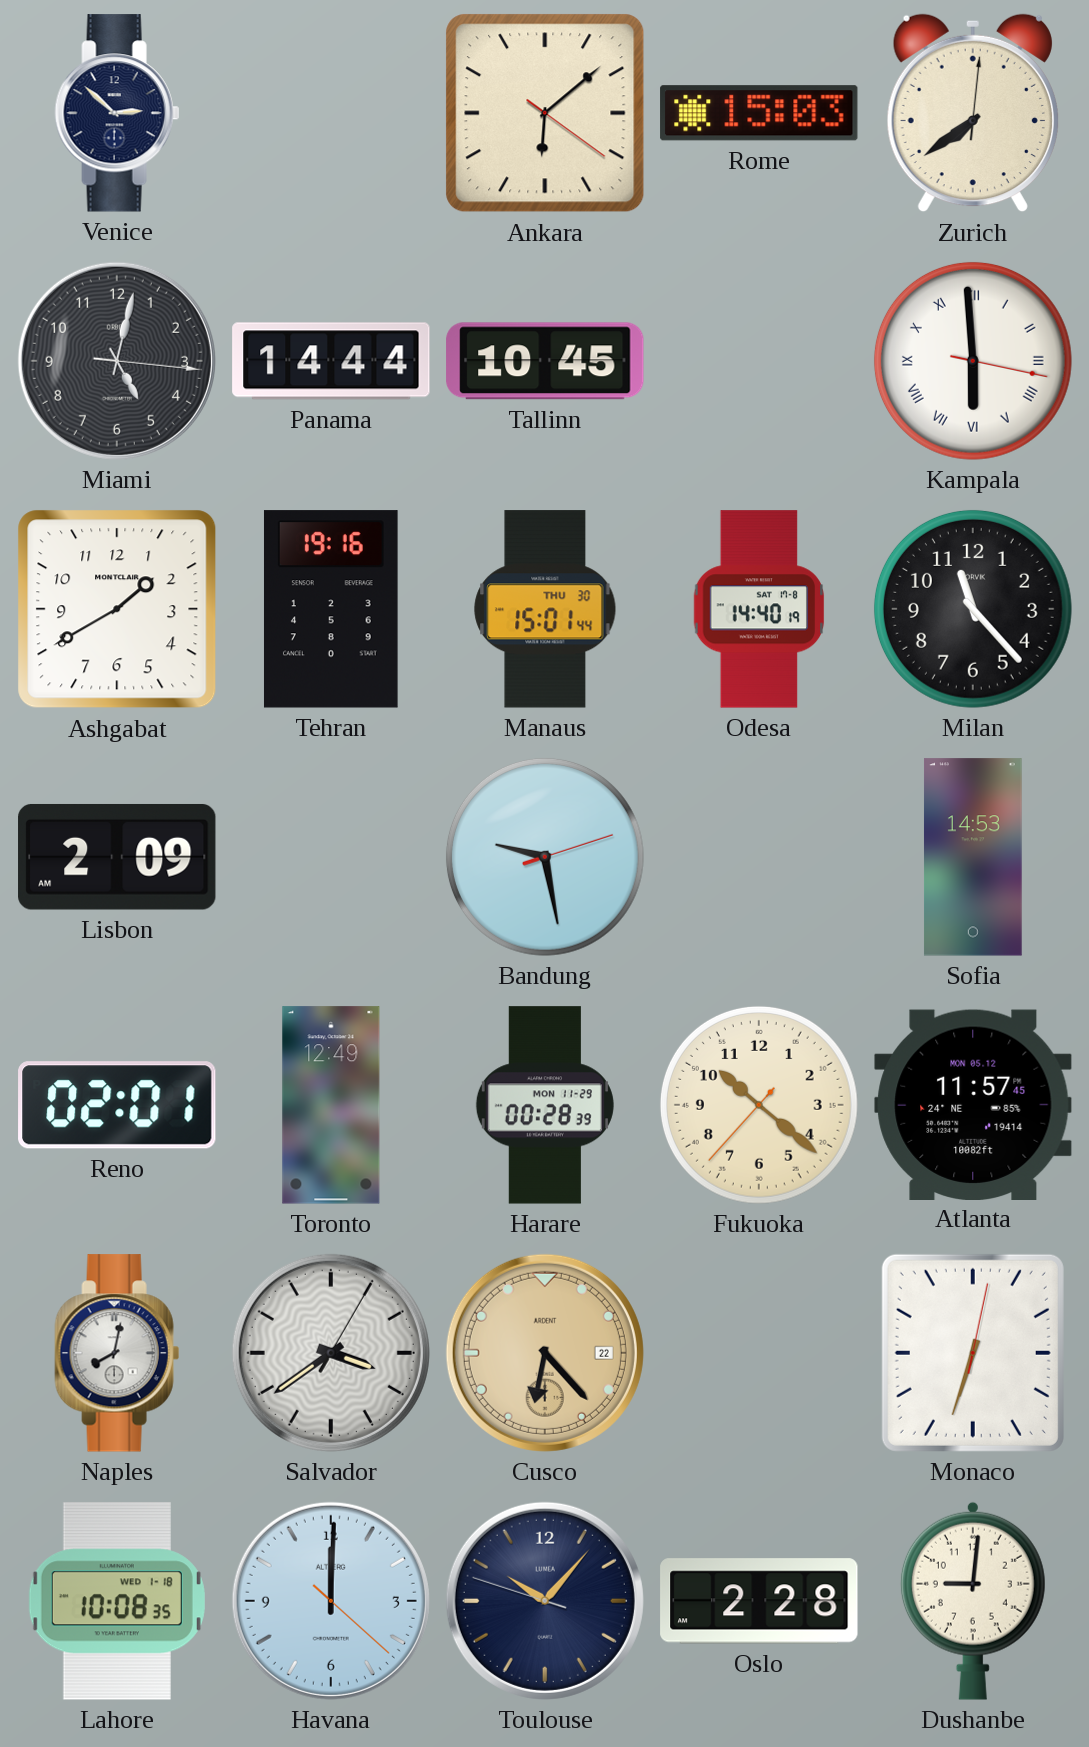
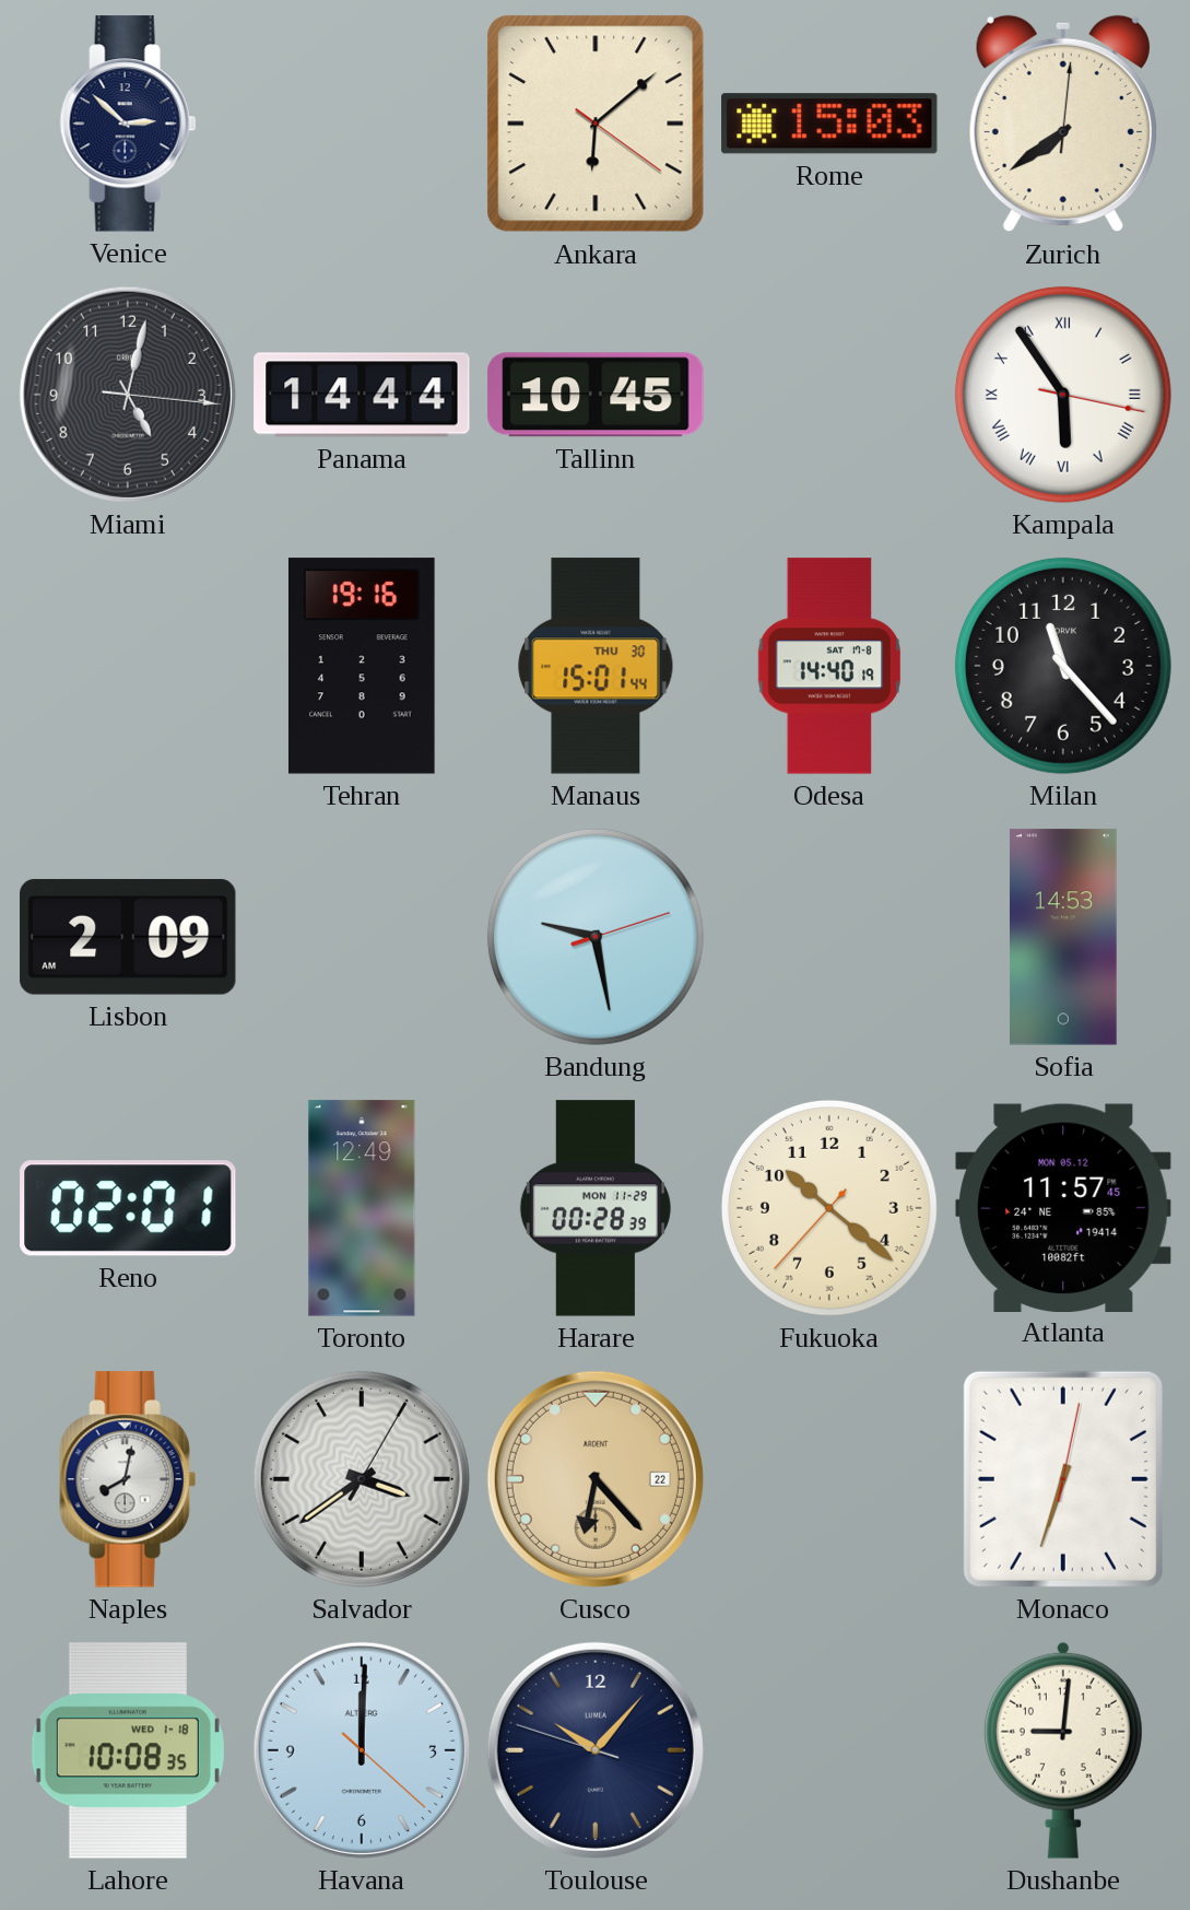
Kampala: 5:59 -> 5:54 (1063, 395)
Ashgabat: 1:40 -> none (117, 609)
Oslo: 2:28 -> none (759, 1601)
